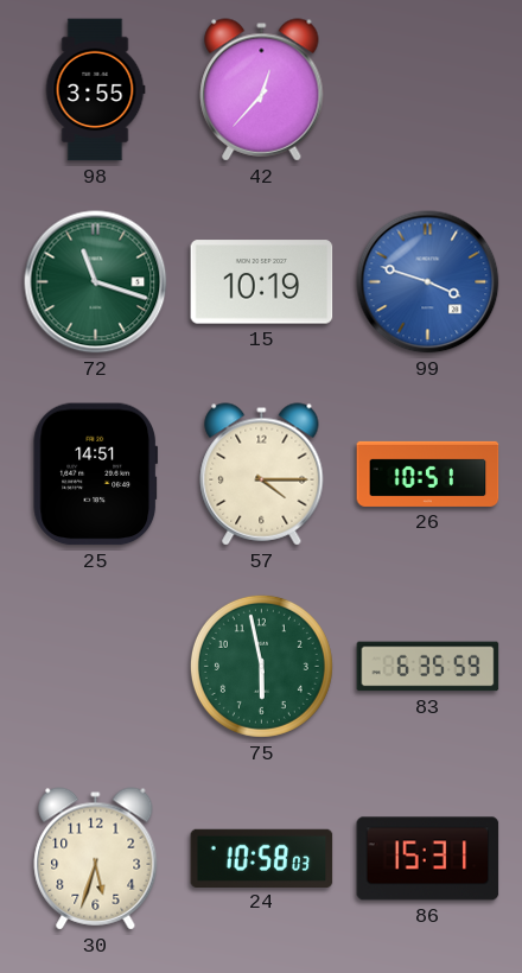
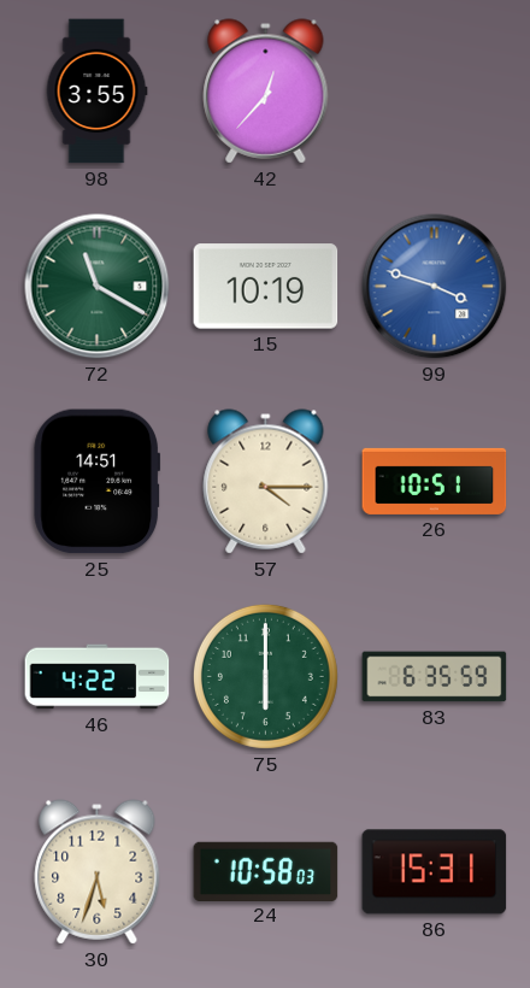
72: 11:18 -> 11:20 (98, 287)
46: none -> 4:22 (98, 677)
75: 5:58 -> 6:00 (265, 676)
